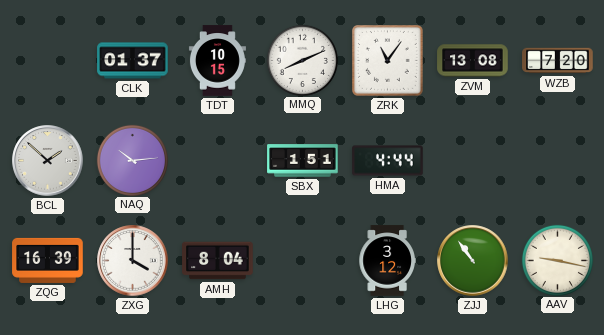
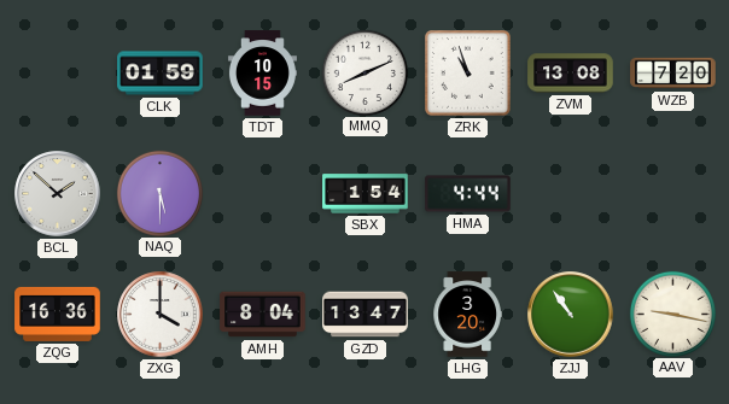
CLK: 01:37 -> 01:59 (161, 74)
ZRK: 11:06 -> 10:57 (468, 74)
NAQ: 10:14 -> 5:30 (159, 193)
SBX: 1:51 -> 1:54 (366, 194)
ZQG: 16:39 -> 16:36 (58, 314)
GZD: none -> 13:47 (366, 315)
LHG: 3:12 -> 3:20 (467, 315)
